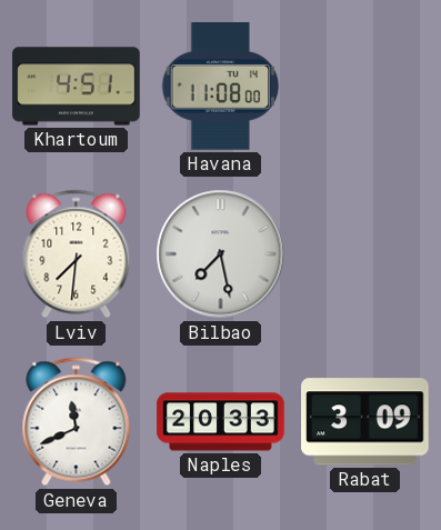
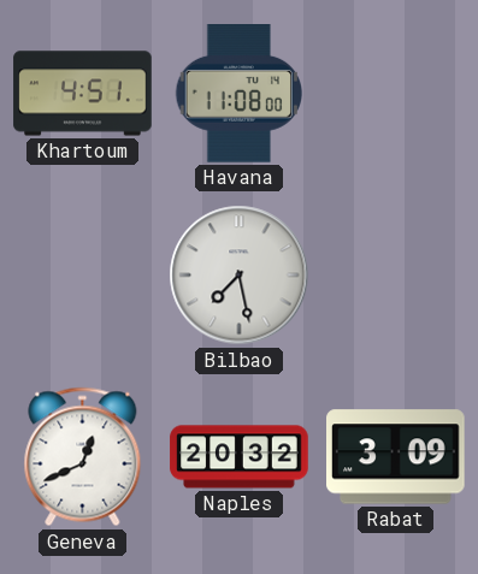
Lviv: 7:31 -> none (77, 254)
Geneva: 11:41 -> 12:41 (83, 457)
Naples: 20:33 -> 20:32 (240, 457)
